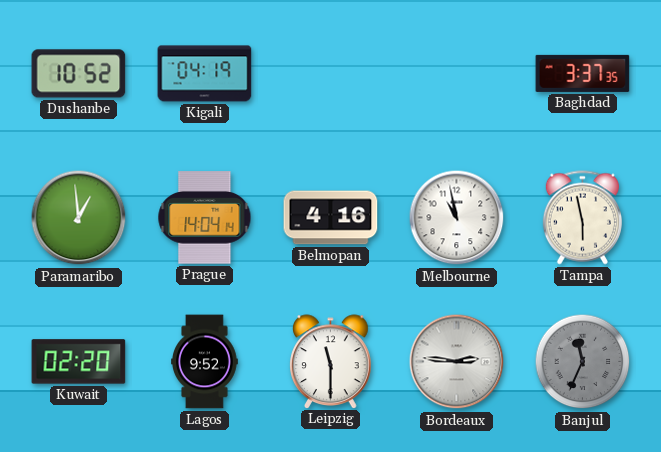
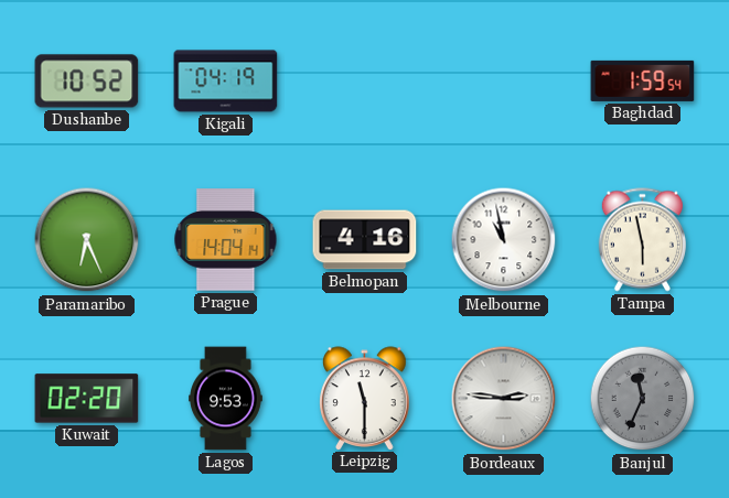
Baghdad: 3:37 -> 1:59 (643, 80)
Paramaribo: 12:59 -> 6:26 (87, 240)
Lagos: 9:52 -> 9:53 (226, 399)
